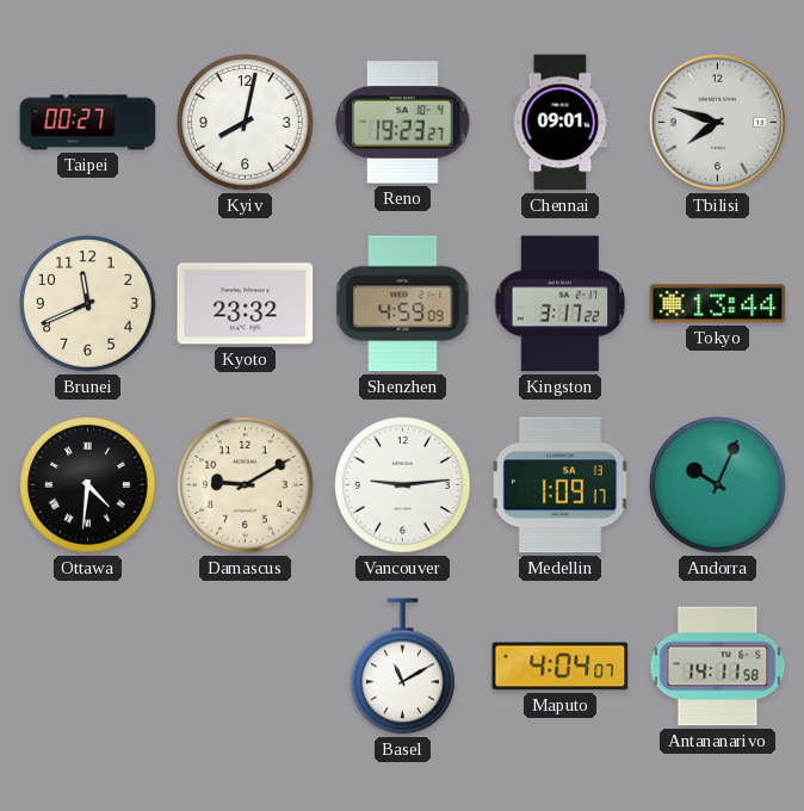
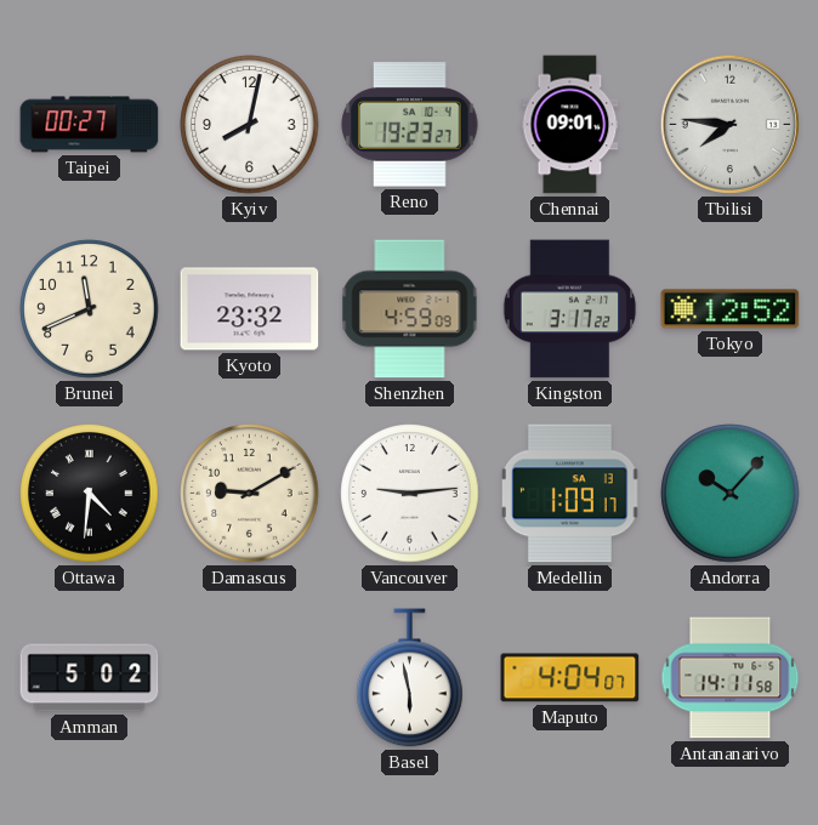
Tbilisi: 7:48 -> 7:46 (729, 124)
Tokyo: 13:44 -> 12:52 (731, 309)
Andorra: 10:04 -> 10:07 (731, 494)
Amman: none -> 5:02 (90, 678)
Basel: 11:10 -> 5:58 (410, 678)
